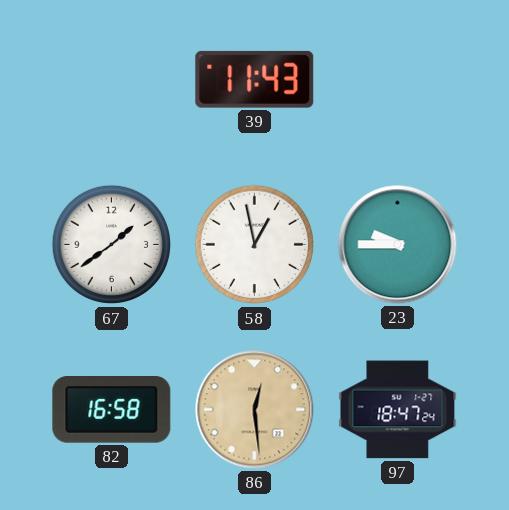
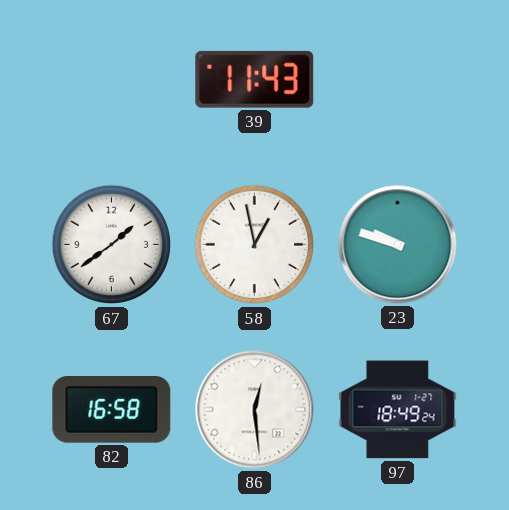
23: 9:45 -> 9:48 (398, 245)
86 dial: champagne -> white (255, 410)
97: 18:47 -> 18:49 (398, 410)
